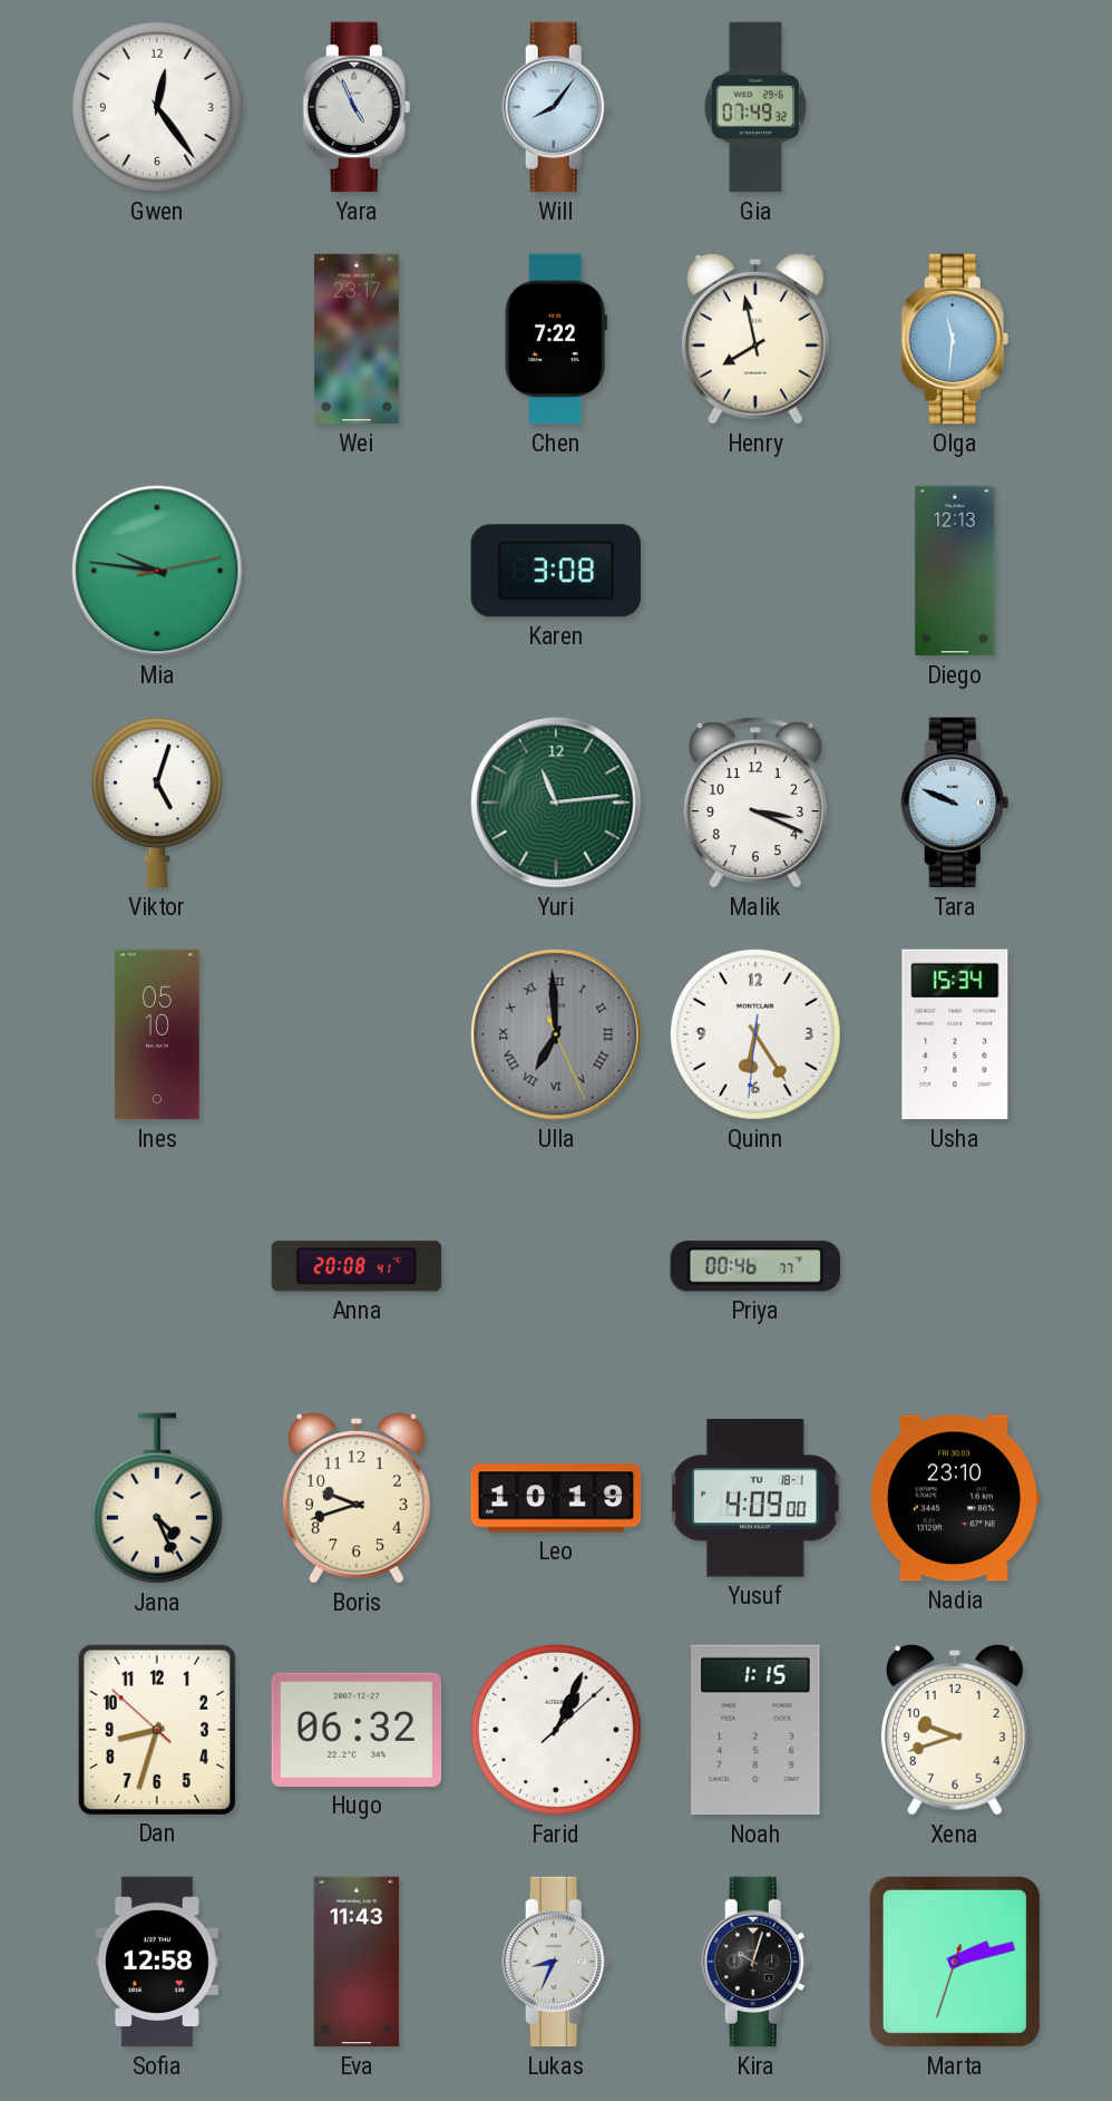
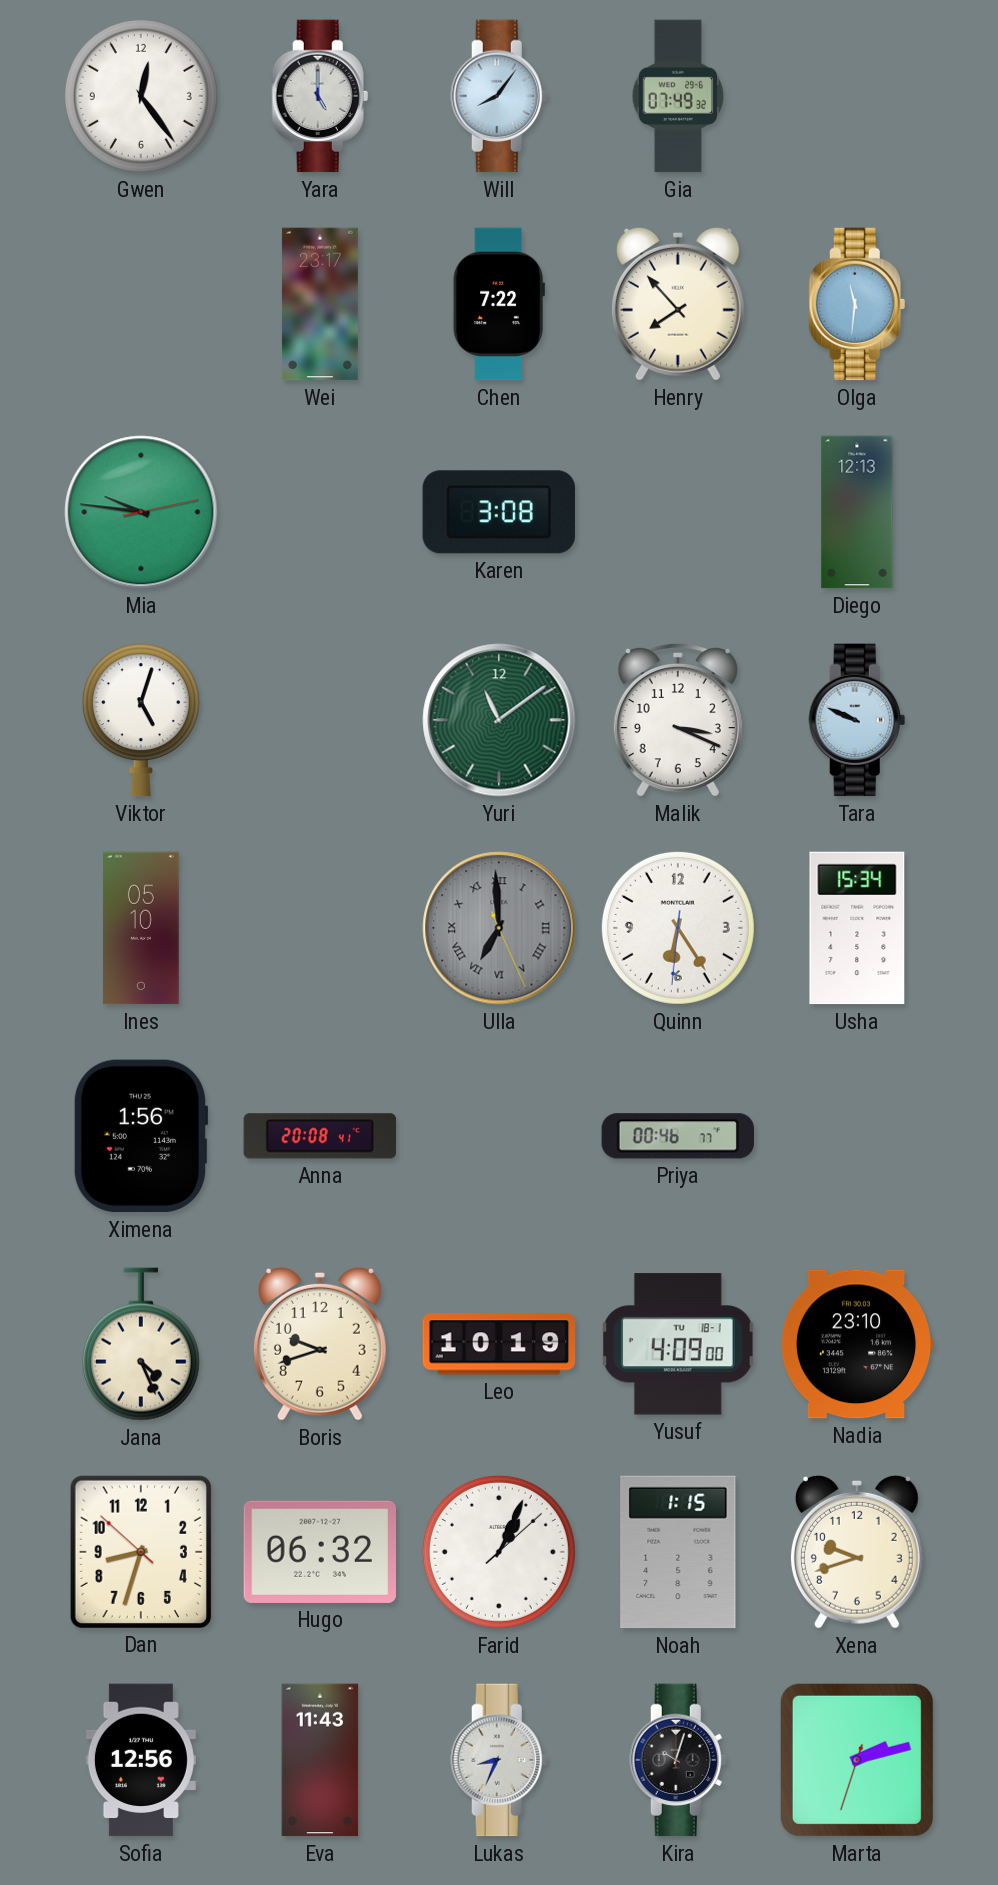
Yara: 4:56 -> 5:00 (320, 96)
Henry: 7:58 -> 7:53 (678, 304)
Yuri: 11:14 -> 11:09 (499, 720)
Ximena: none -> 1:56 (141, 1136)
Sofia: 12:58 -> 12:56 (141, 1760)
